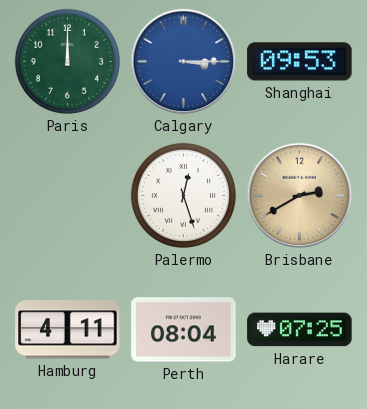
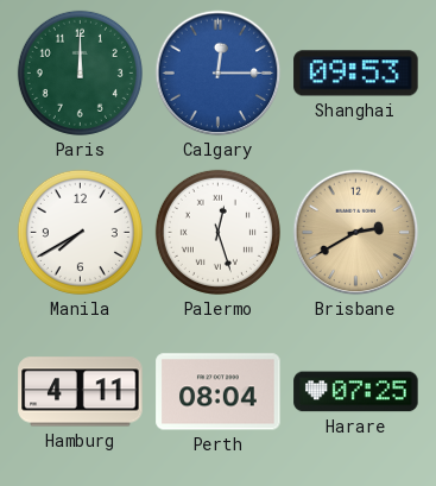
Calgary: 3:15 -> 12:15 (219, 74)
Manila: none -> 7:40 (80, 232)
